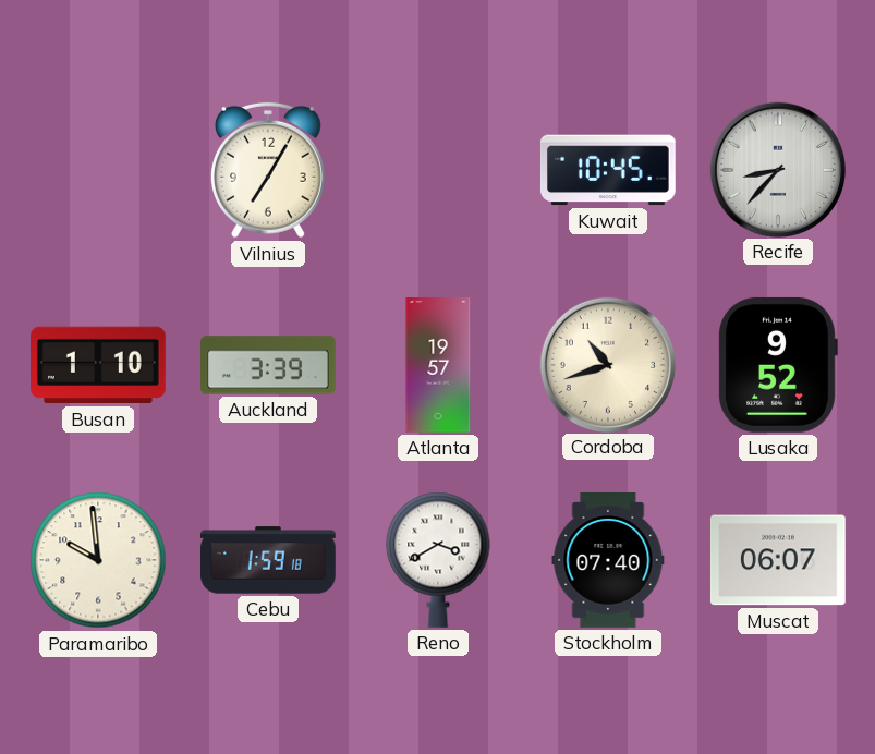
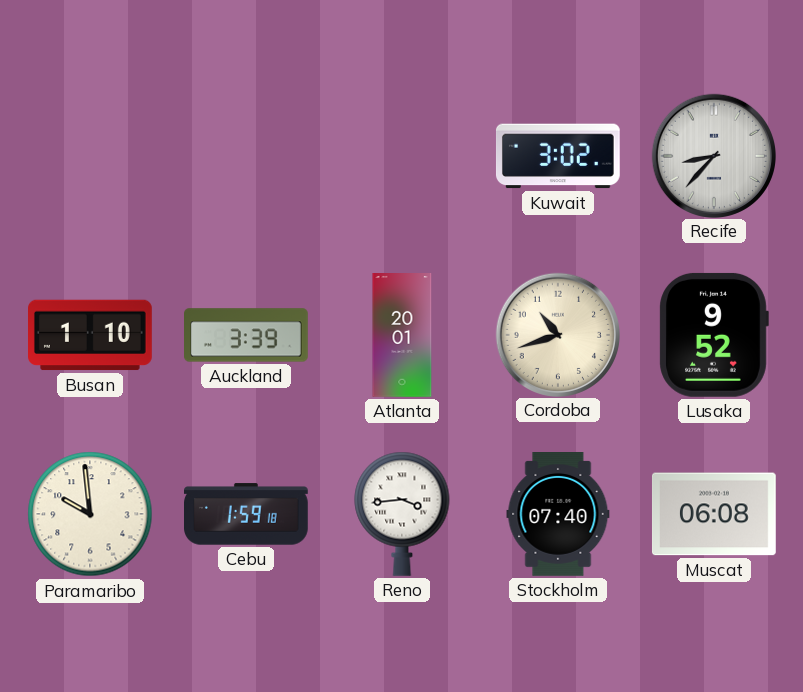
Vilnius: 7:05 -> none (268, 170)
Kuwait: 10:45 -> 3:02 (558, 156)
Atlanta: 19:57 -> 20:01 (402, 336)
Reno: 3:40 -> 3:44 (402, 514)
Muscat: 06:07 -> 06:08 (714, 514)
